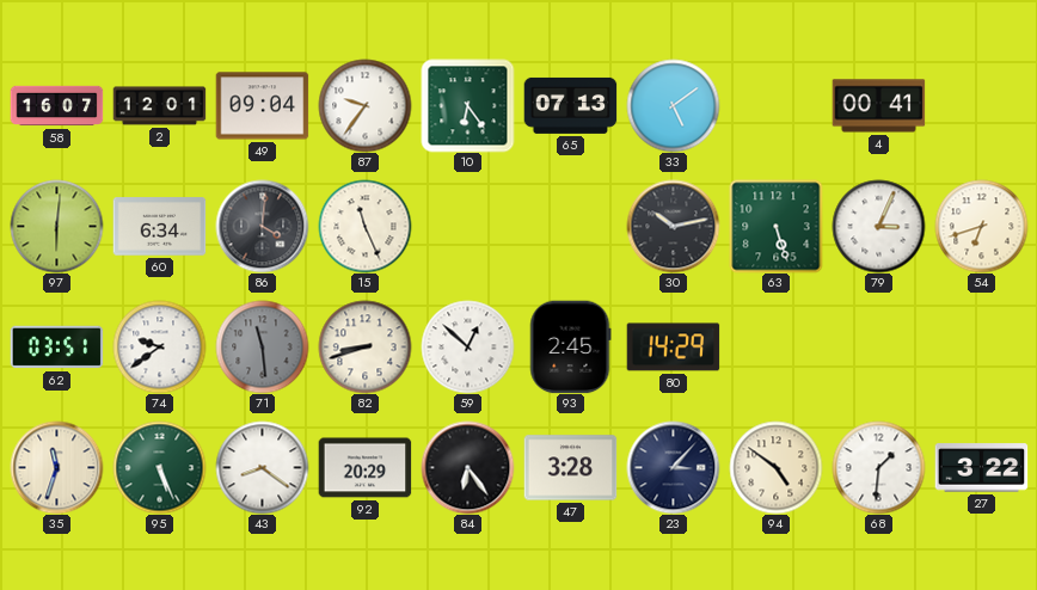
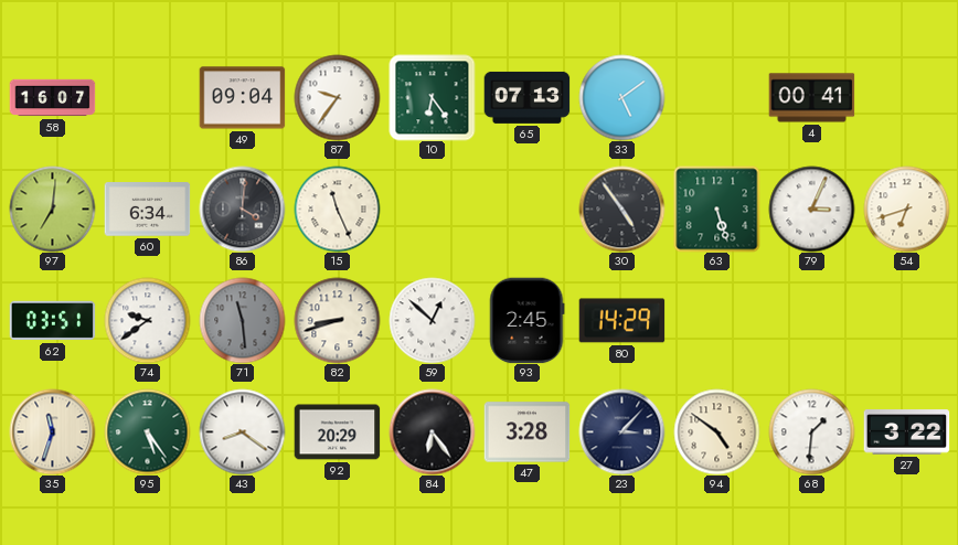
2: 12:01 -> none (159, 106)
97: 6:01 -> 7:01 (52, 209)
30: 10:13 -> 4:54 (621, 209)
95: 5:26 -> 5:24 (147, 431)
